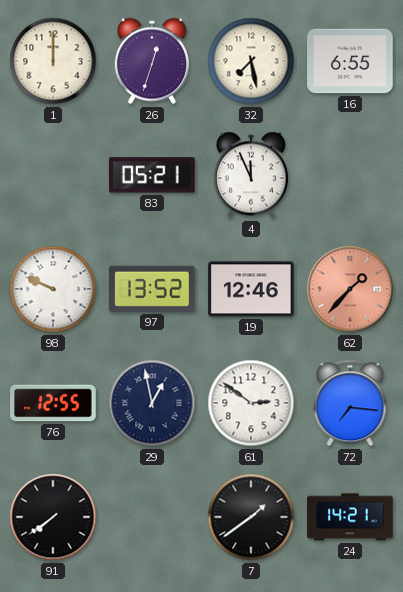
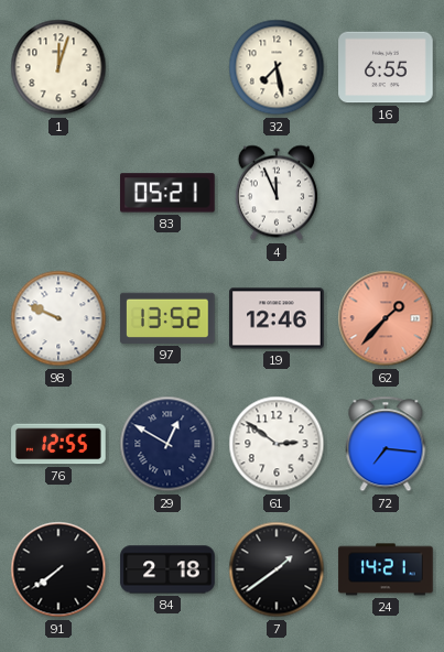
1: 12:00 -> 12:03 (58, 67)
26: 12:33 -> none (152, 61)
29: 12:58 -> 12:50 (167, 444)
84: none -> 2:18 (167, 569)
